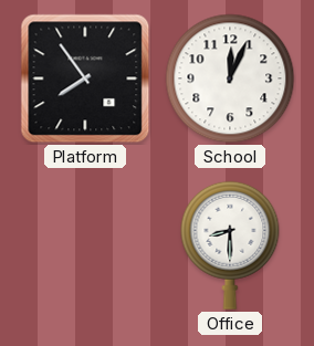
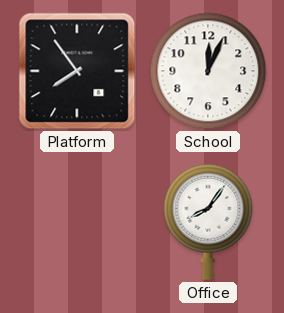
Office: 8:30 -> 8:06 (208, 222)
